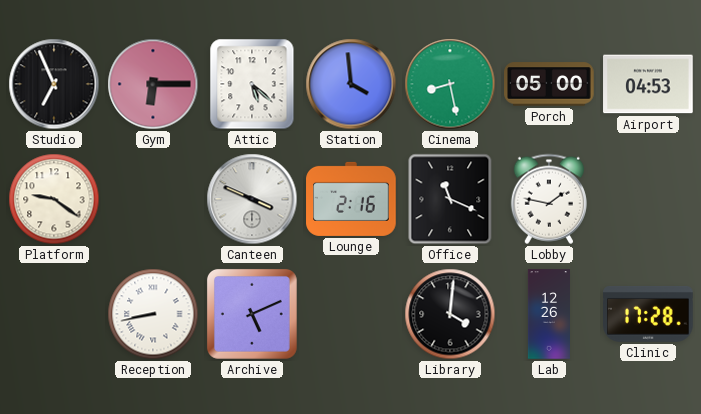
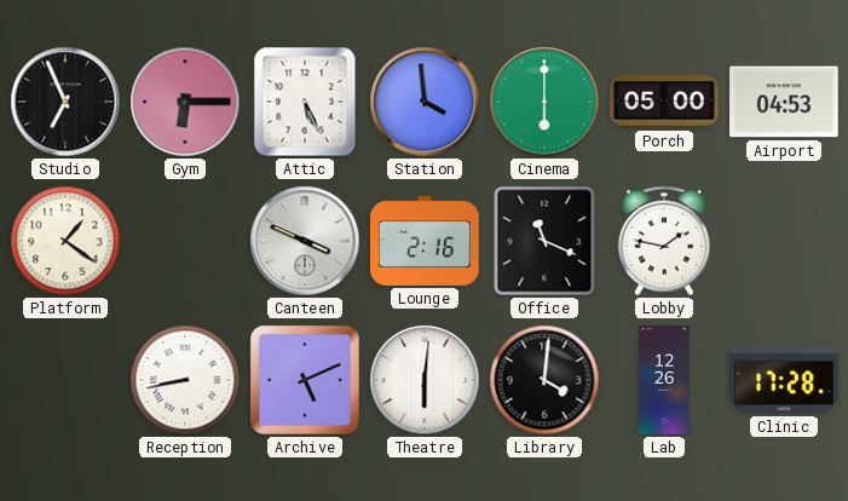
Attic: 5:22 -> 5:26 (305, 102)
Cinema: 8:28 -> 6:00 (544, 102)
Platform: 9:21 -> 1:21 (65, 241)
Theatre: none -> 6:01 (425, 380)
